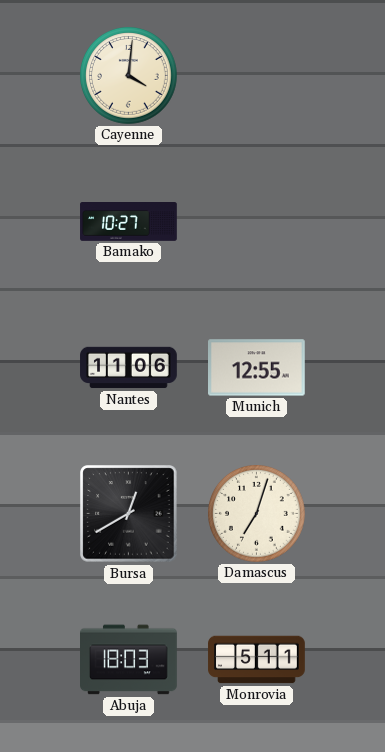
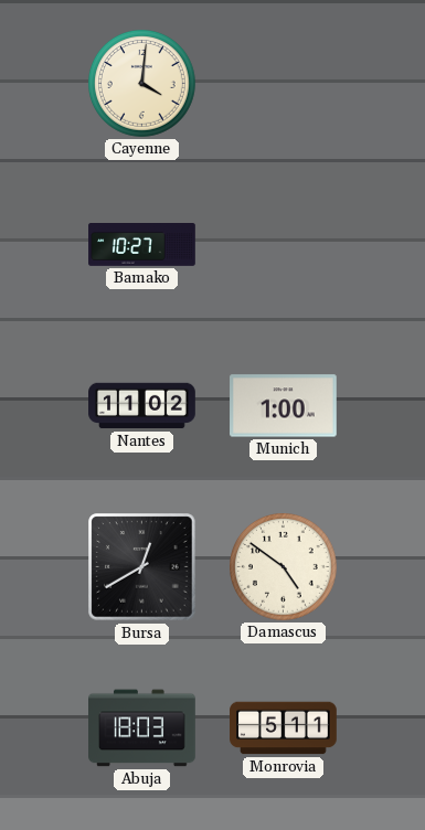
Nantes: 11:06 -> 11:02 (142, 406)
Munich: 12:55 -> 1:00 (284, 406)
Damascus: 7:03 -> 4:51 (284, 567)
